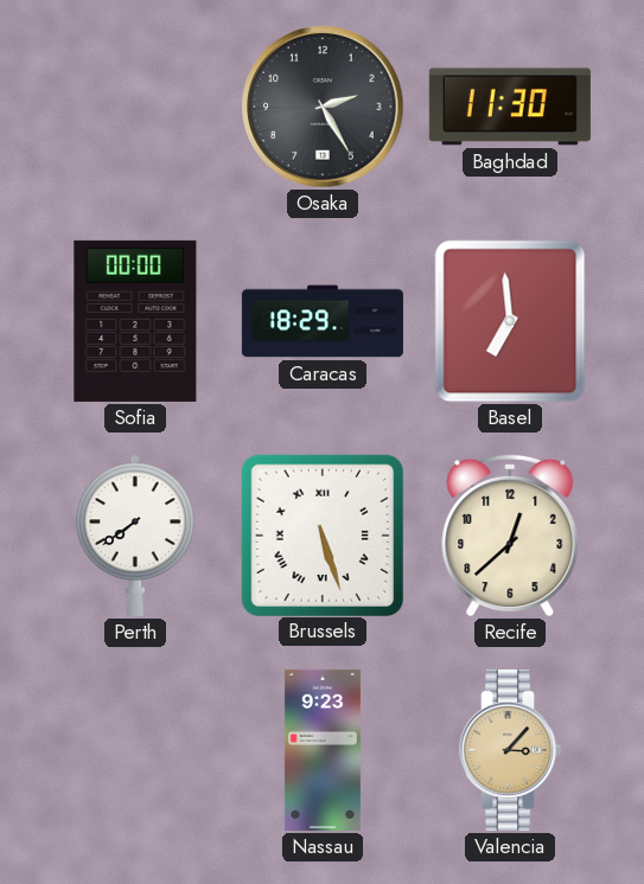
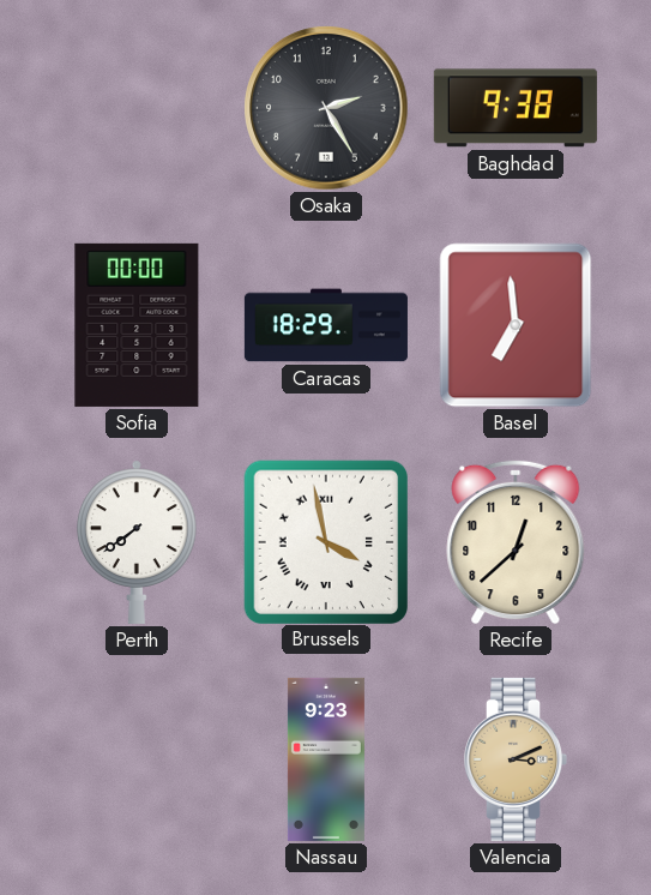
Baghdad: 11:30 -> 9:38 (516, 108)
Brussels: 5:27 -> 3:58 (325, 541)
Valencia: 3:07 -> 3:11 (517, 759)
